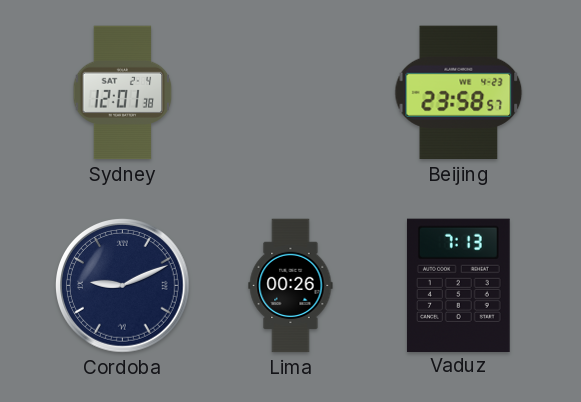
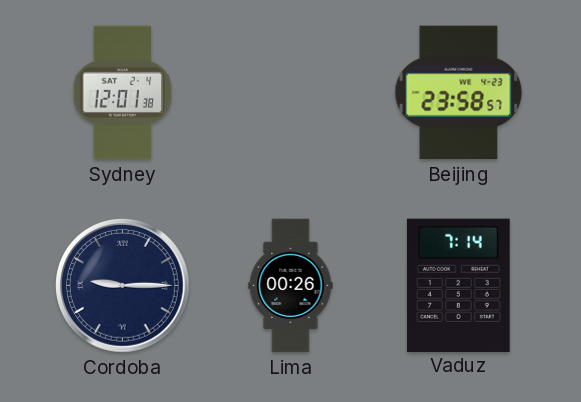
Cordoba: 9:11 -> 9:15 (123, 286)
Vaduz: 7:13 -> 7:14 (458, 285)
